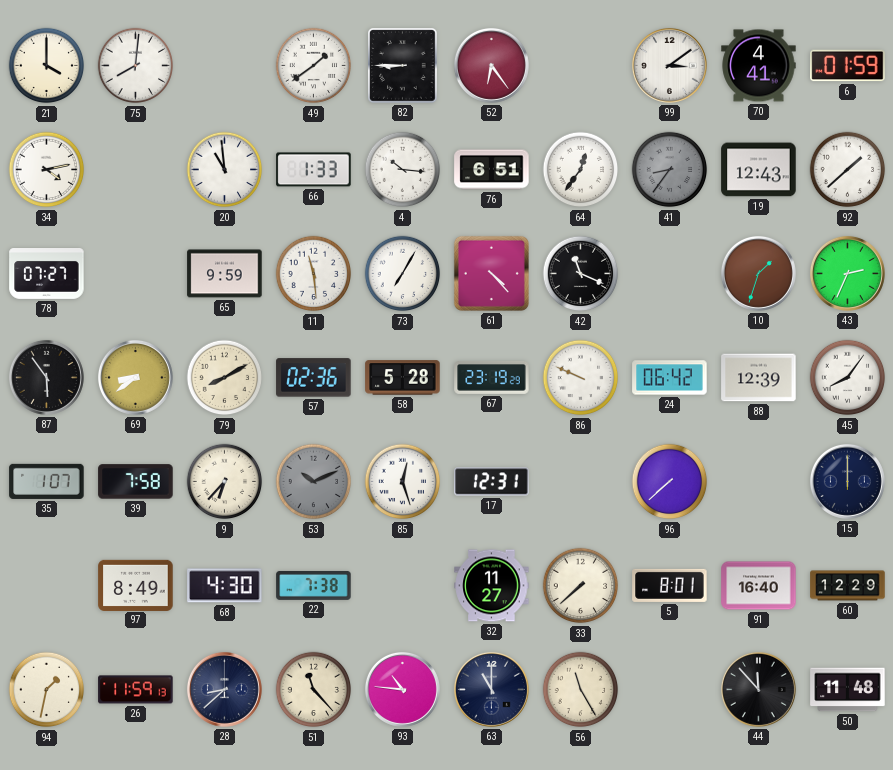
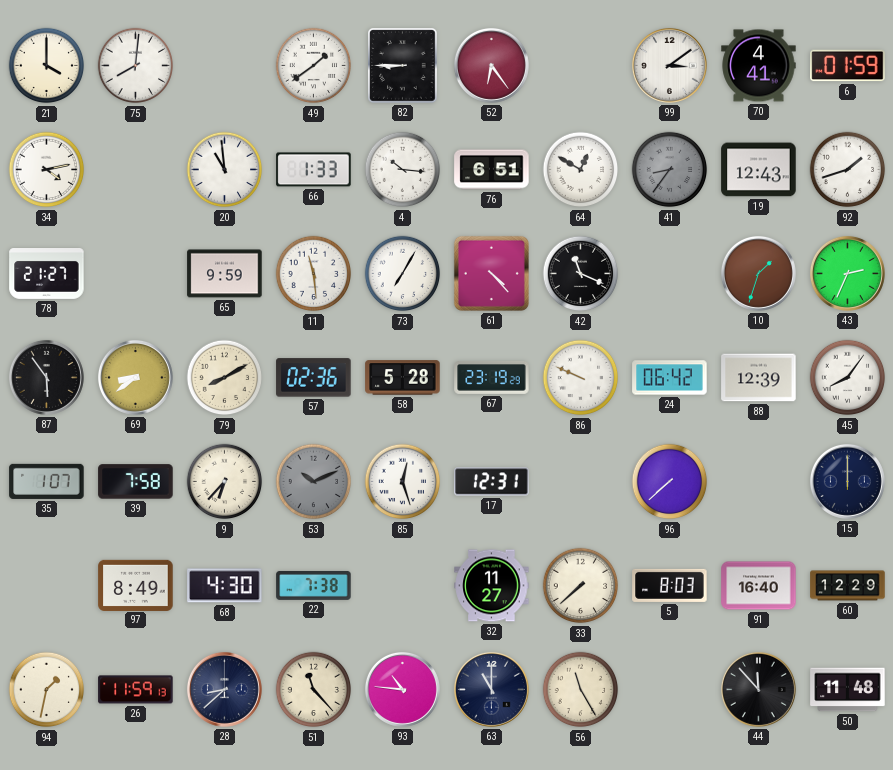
64: 12:36 -> 12:50 (581, 170)
92: 1:38 -> 1:42 (848, 170)
78: 07:27 -> 21:27 (47, 274)
5: 8:01 -> 8:03 (670, 585)
